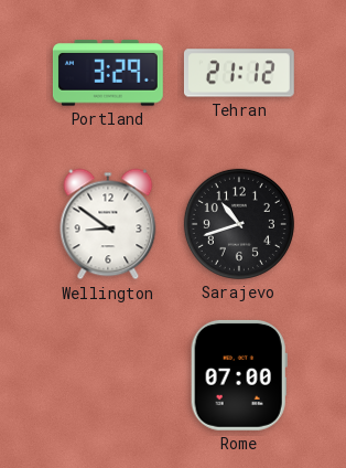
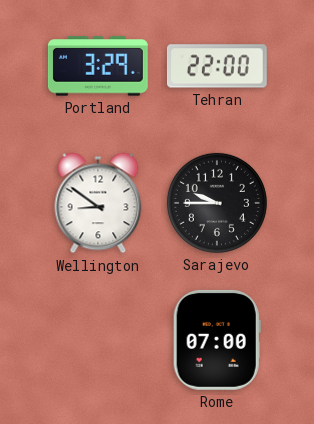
Tehran: 21:12 -> 22:00 (217, 66)
Sarajevo: 10:42 -> 9:45 (217, 203)
